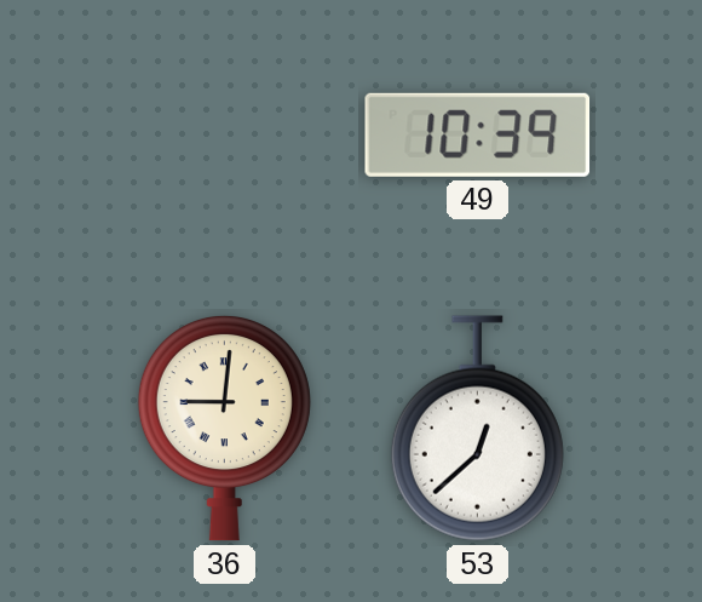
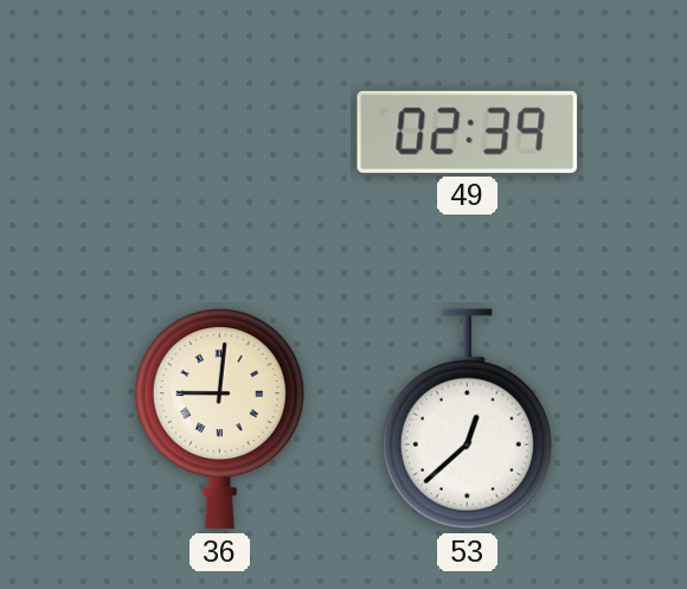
49: 10:39 -> 02:39 (468, 132)
